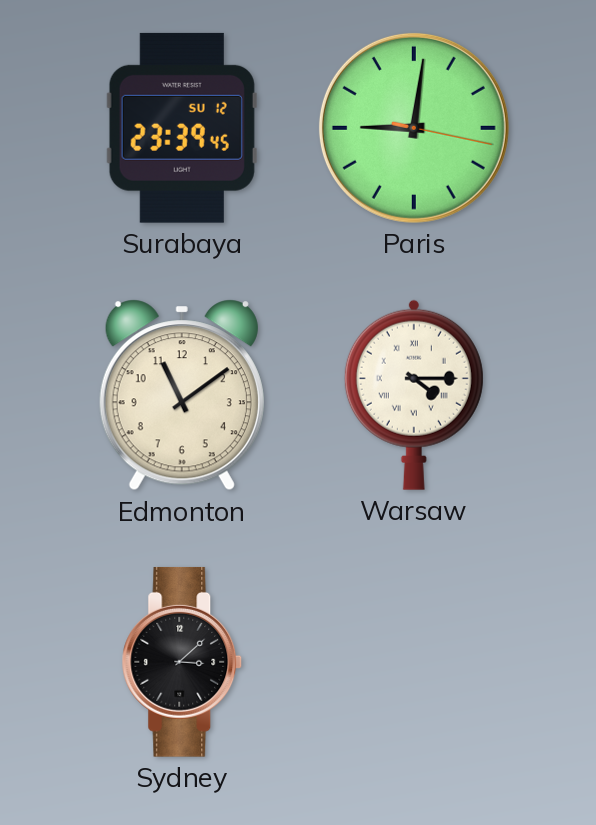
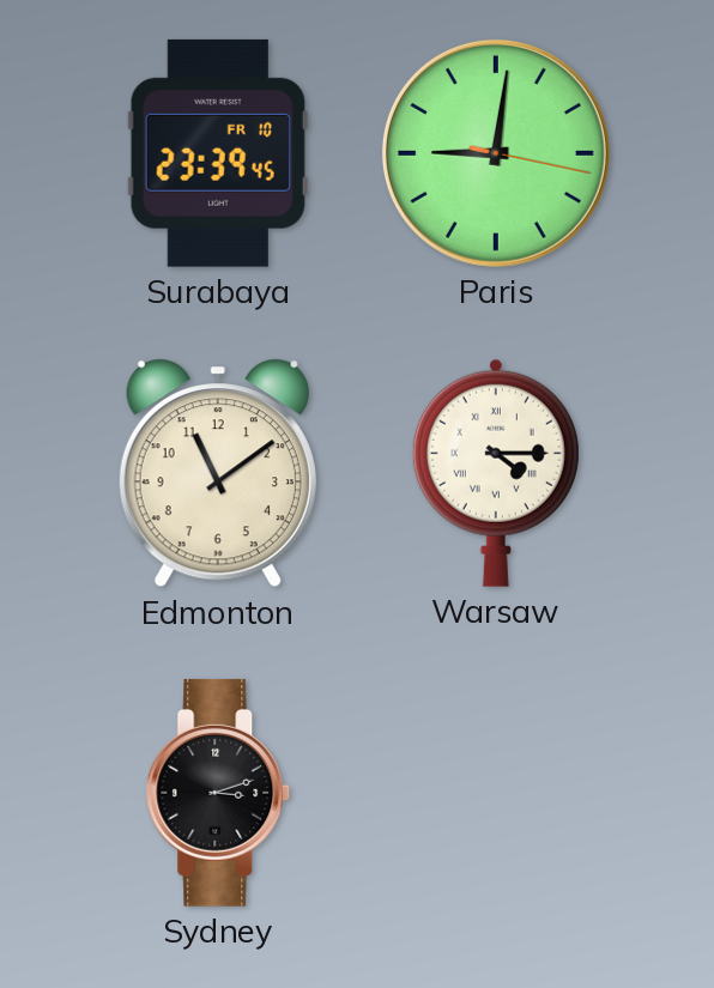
Surabaya date: SU 12 -> FR 10 (218, 153)
Sydney: 3:08 -> 3:12 (218, 793)
